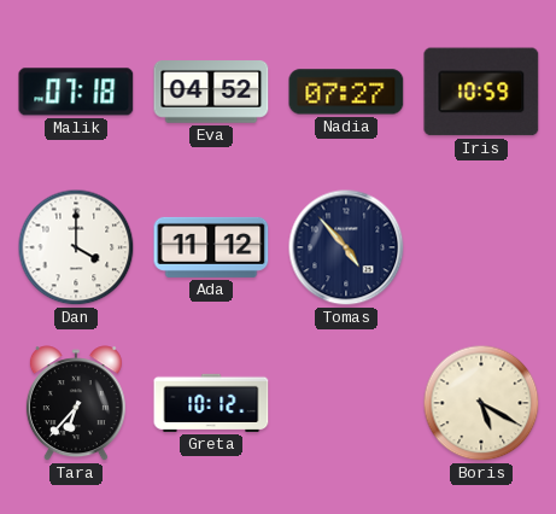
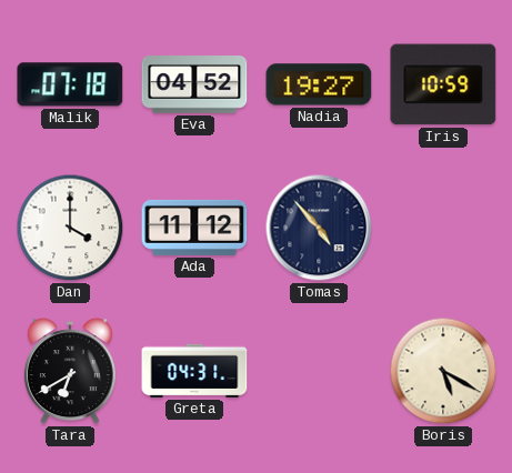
Nadia: 07:27 -> 19:27 (319, 84)
Tara: 6:37 -> 6:40 (70, 372)
Greta: 10:12 -> 04:31 (194, 371)
